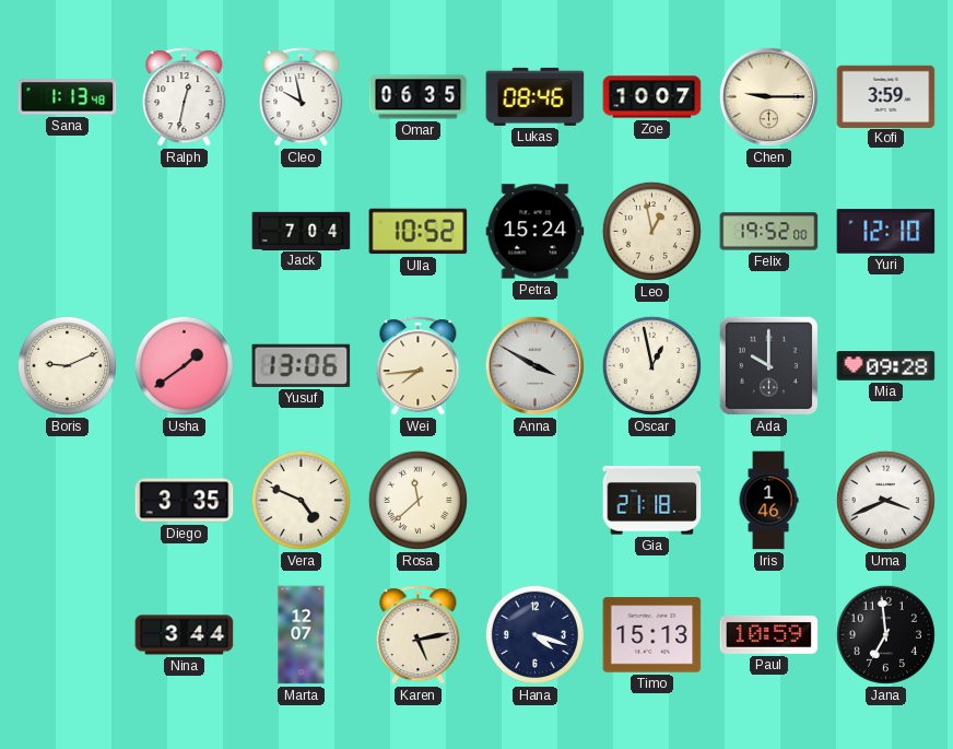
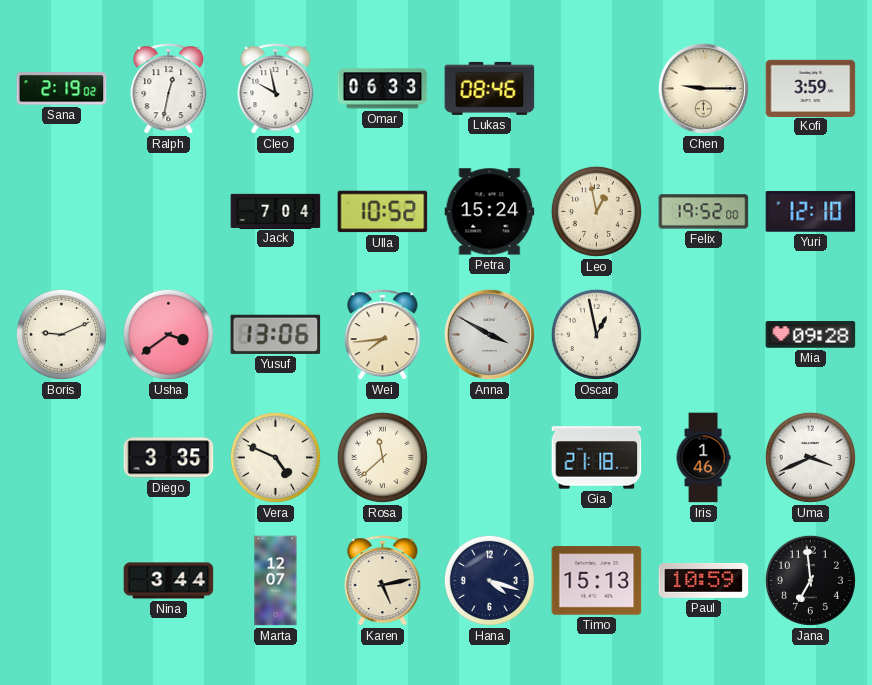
Sana: 1:13 -> 2:19 (62, 89)
Omar: 06:35 -> 06:33 (383, 89)
Zoe: 10:07 -> none (652, 97)
Usha: 1:39 -> 3:39 (168, 334)
Ada: 10:00 -> none (768, 365)
